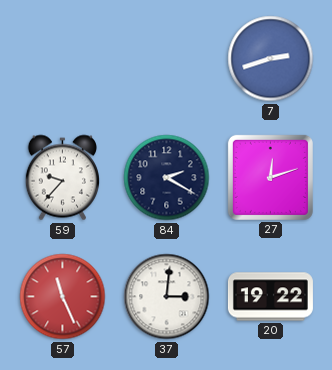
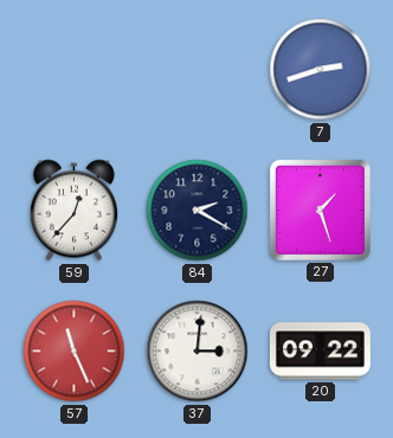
59: 9:37 -> 12:37 (73, 211)
27: 12:12 -> 1:27 (320, 210)
20: 19:22 -> 09:22 (320, 352)
